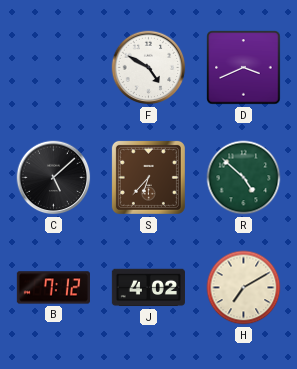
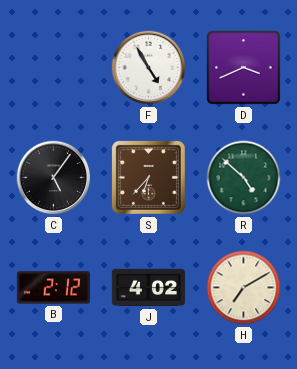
F: 4:50 -> 4:55 (149, 68)
C: 5:08 -> 5:06 (54, 178)
B: 7:12 -> 2:12 (53, 288)
